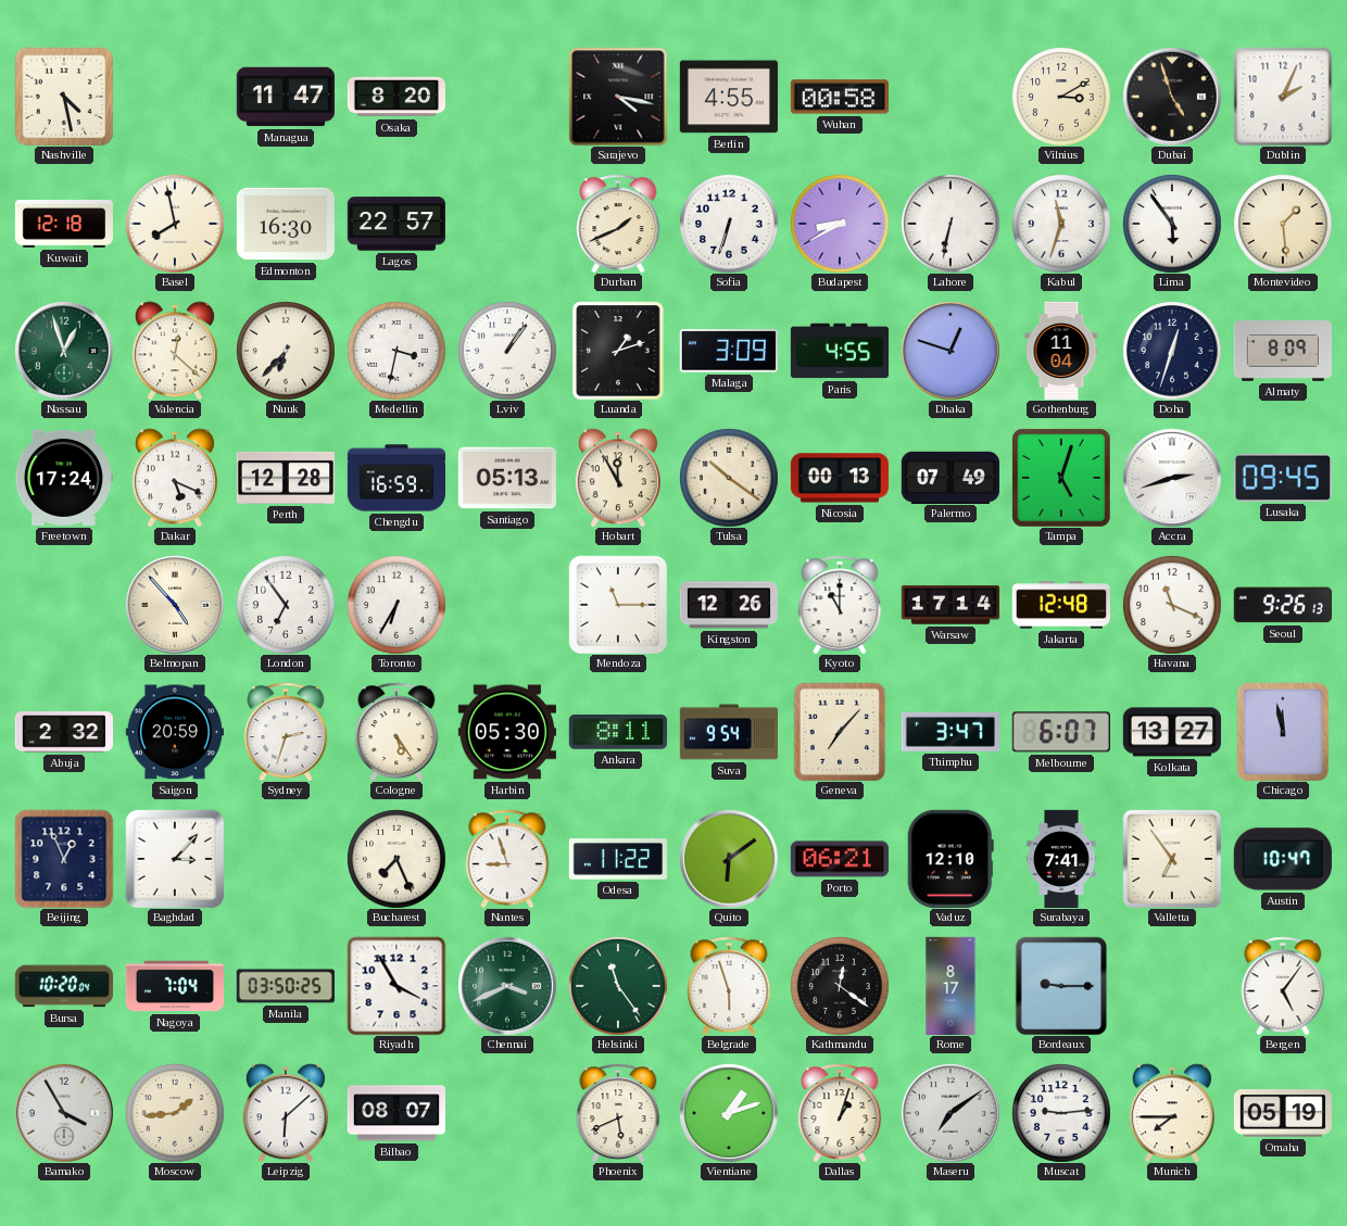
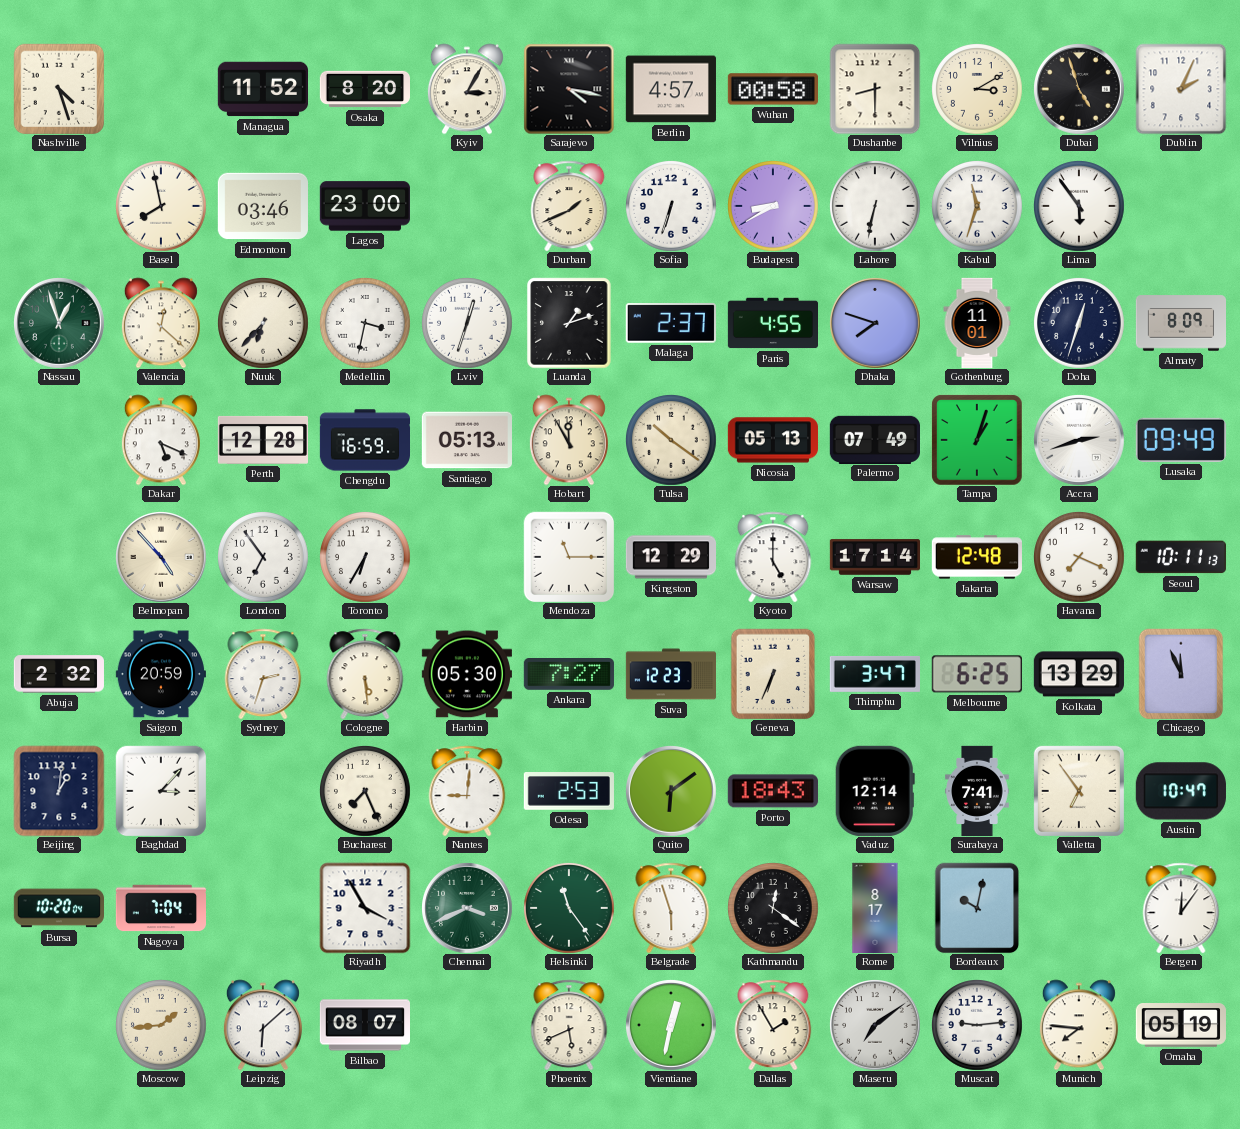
Nashville: 4:28 -> 4:27 (59, 89)
Managua: 11:47 -> 11:52 (262, 89)
Kyiv: none -> 3:05 (467, 89)
Berlin: 4:55 -> 4:57 (671, 89)
Dushanbe: none -> 8:30 (875, 89)
Kuwait: 12:18 -> none (63, 224)
Edmonton: 16:30 -> 03:46 (263, 206)
Lagos: 22:57 -> 23:00 (365, 206)
Montevideo: 1:29 -> none (1283, 224)
Lviv: 1:06 -> 12:33 (467, 323)
Malaga: 3:09 -> 2:37 (671, 324)
Dhaka: 12:48 -> 7:48 (875, 323)
Gothenburg: 11:04 -> 11:01 (977, 322)
Freetown: 17:24 -> none (64, 478)
Nicosia: 00:13 -> 05:13 (772, 440)
Tampa: 5:03 -> 1:03 (977, 440)
Lusaka: 09:45 -> 09:49 (1181, 440)
Kingston: 12:26 -> 12:29 (670, 557)
Kyoto: 11:00 -> 5:00 (773, 557)
Havana: 11:19 -> 7:19 (1079, 557)
Seoul: 9:26 -> 10:11 (1181, 557)
Cologne: 5:24 -> 5:29 (365, 674)
Ankara: 8:11 -> 7:27 (569, 674)
Suva: 9:54 -> 12:23 (670, 674)
Geneva: 7:07 -> 6:34 (773, 674)
Melbourne: 6:07 -> 6:25 (977, 674)
Kolkata: 13:27 -> 13:29 (1079, 674)
Chicago: 11:58 -> 11:56 (1181, 674)
Beijing: 12:56 -> 1:01 (59, 791)
Nantes: 8:57 -> 9:01 (467, 791)
Odesa: 11:22 -> 2:53 (569, 791)
Porto: 06:21 -> 18:43 (773, 791)
Vaduz: 12:10 -> 12:14 (875, 791)
Manila: 03:50 -> none (286, 986)
Bordeaux: 9:15 -> 10:02 (977, 908)
Bergen: 5:06 -> 12:06 (1181, 908)
Bamako: 3:55 -> none (64, 1113)
Vientiane: 1:12 -> 12:32 (671, 1025)
Dallas: 1:03 -> 1:55 (773, 1025)
Munich: 7:45 -> 7:46 (1079, 1025)
